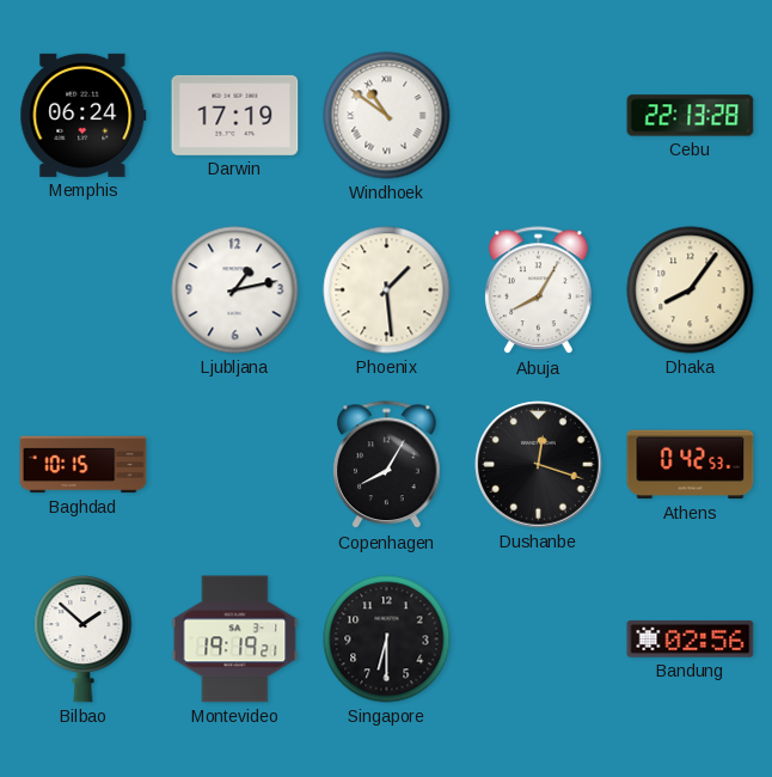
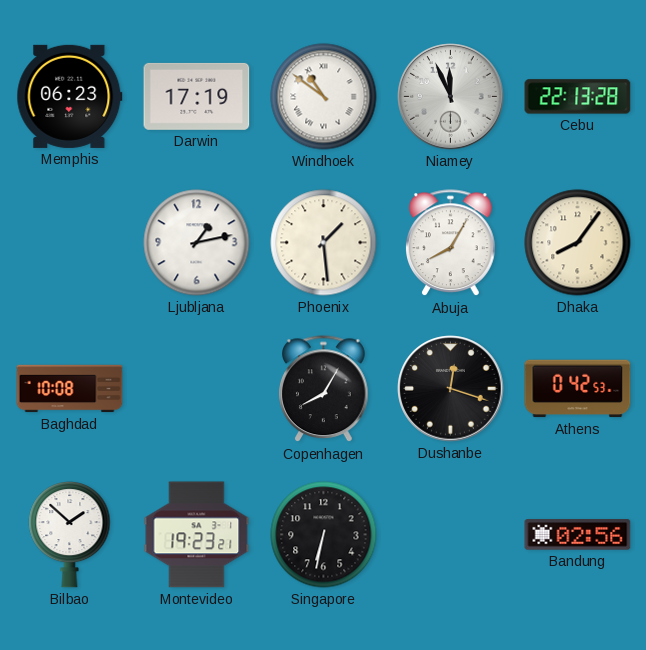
Memphis: 06:24 -> 06:23 (70, 96)
Niamey: none -> 11:56 (451, 97)
Baghdad: 10:15 -> 10:08 (70, 389)
Montevideo: 19:19 -> 19:23 (197, 535)
Singapore: 6:30 -> 6:32 (324, 535)
